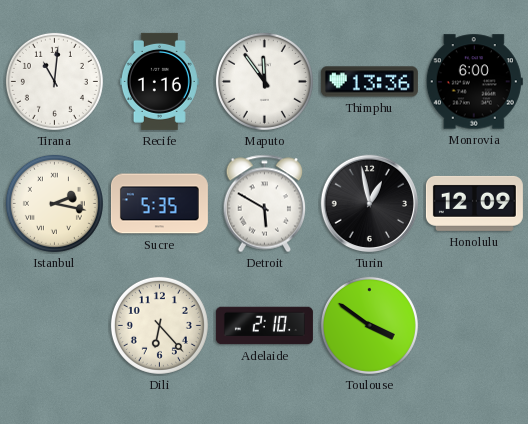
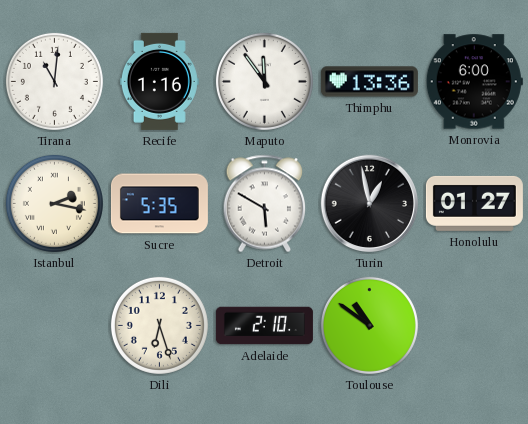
Honolulu: 12:09 -> 01:27 (474, 203)
Dili: 6:23 -> 6:27 (159, 325)
Toulouse: 3:51 -> 10:51 (369, 325)
